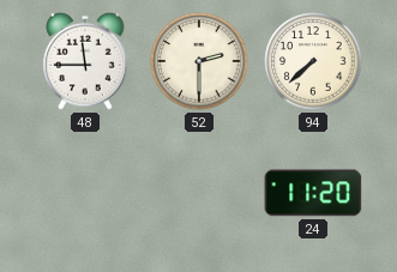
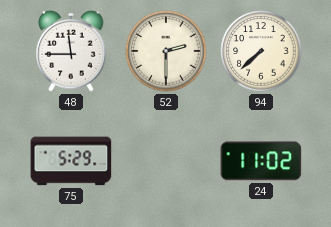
75: none -> 5:29 (71, 161)
24: 11:20 -> 11:02 (261, 161)
